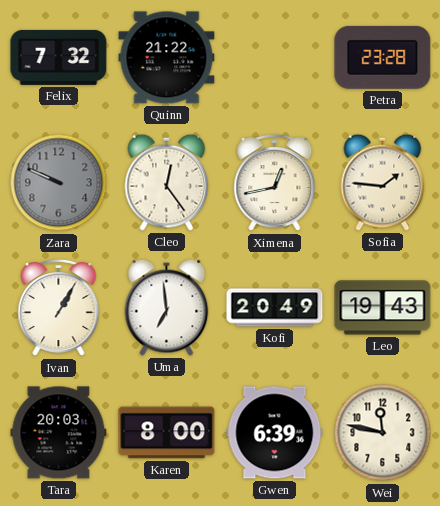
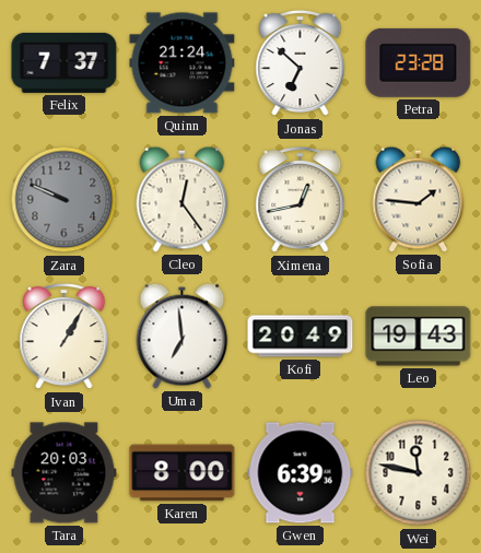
Felix: 7:32 -> 7:37 (64, 62)
Quinn: 21:22 -> 21:24 (183, 63)
Jonas: none -> 6:52 (301, 63)
